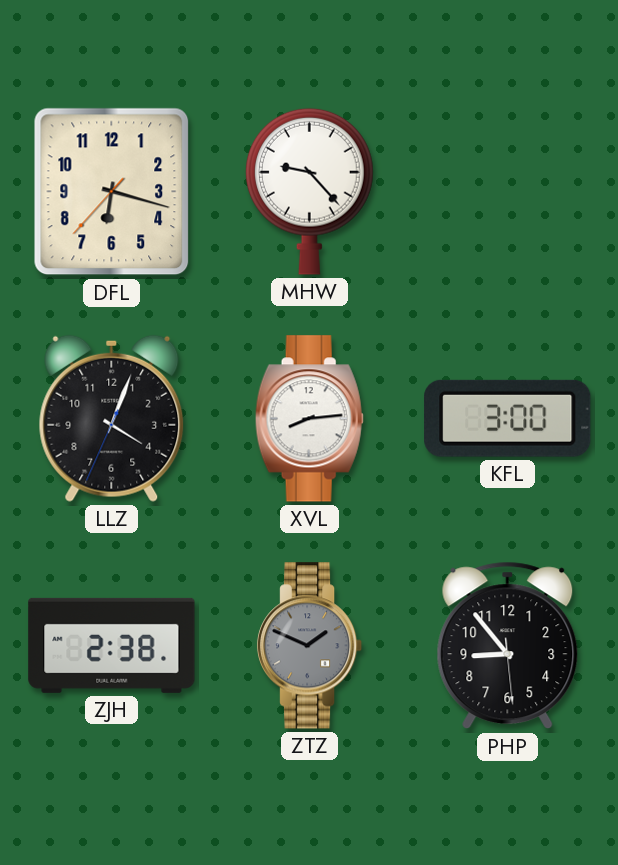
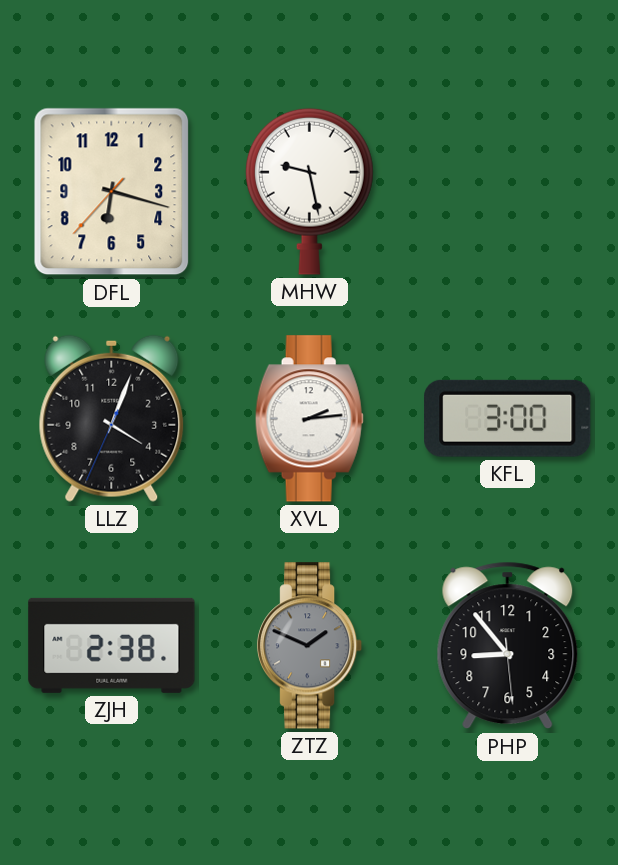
MHW: 9:23 -> 9:28 (309, 191)
XVL: 8:14 -> 2:14 (309, 419)
